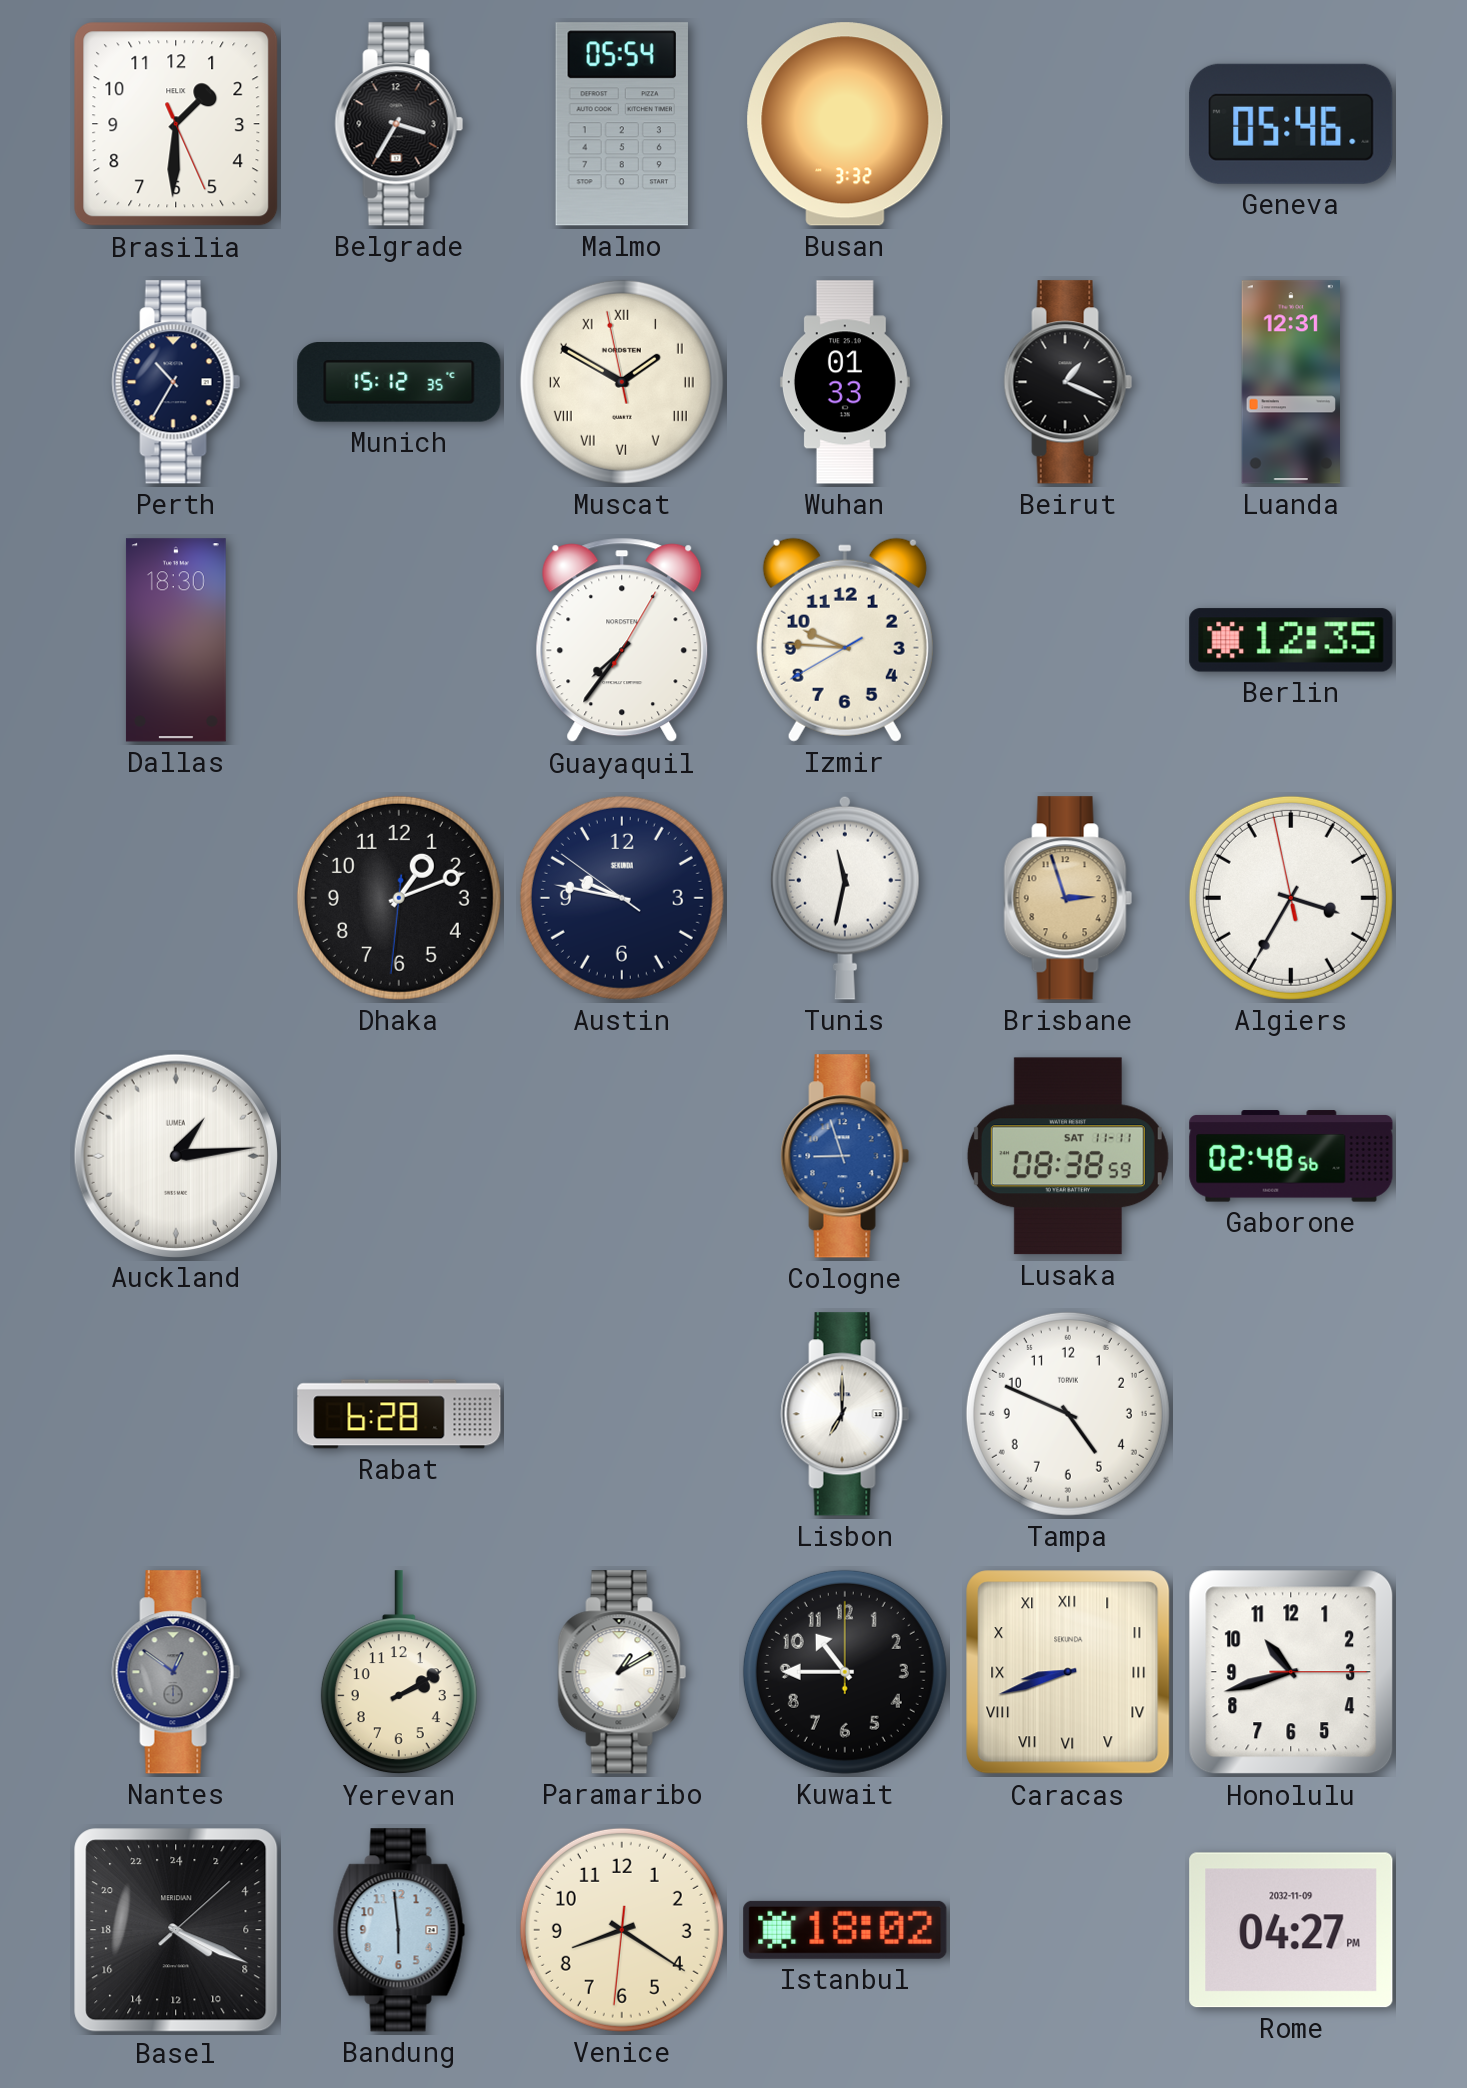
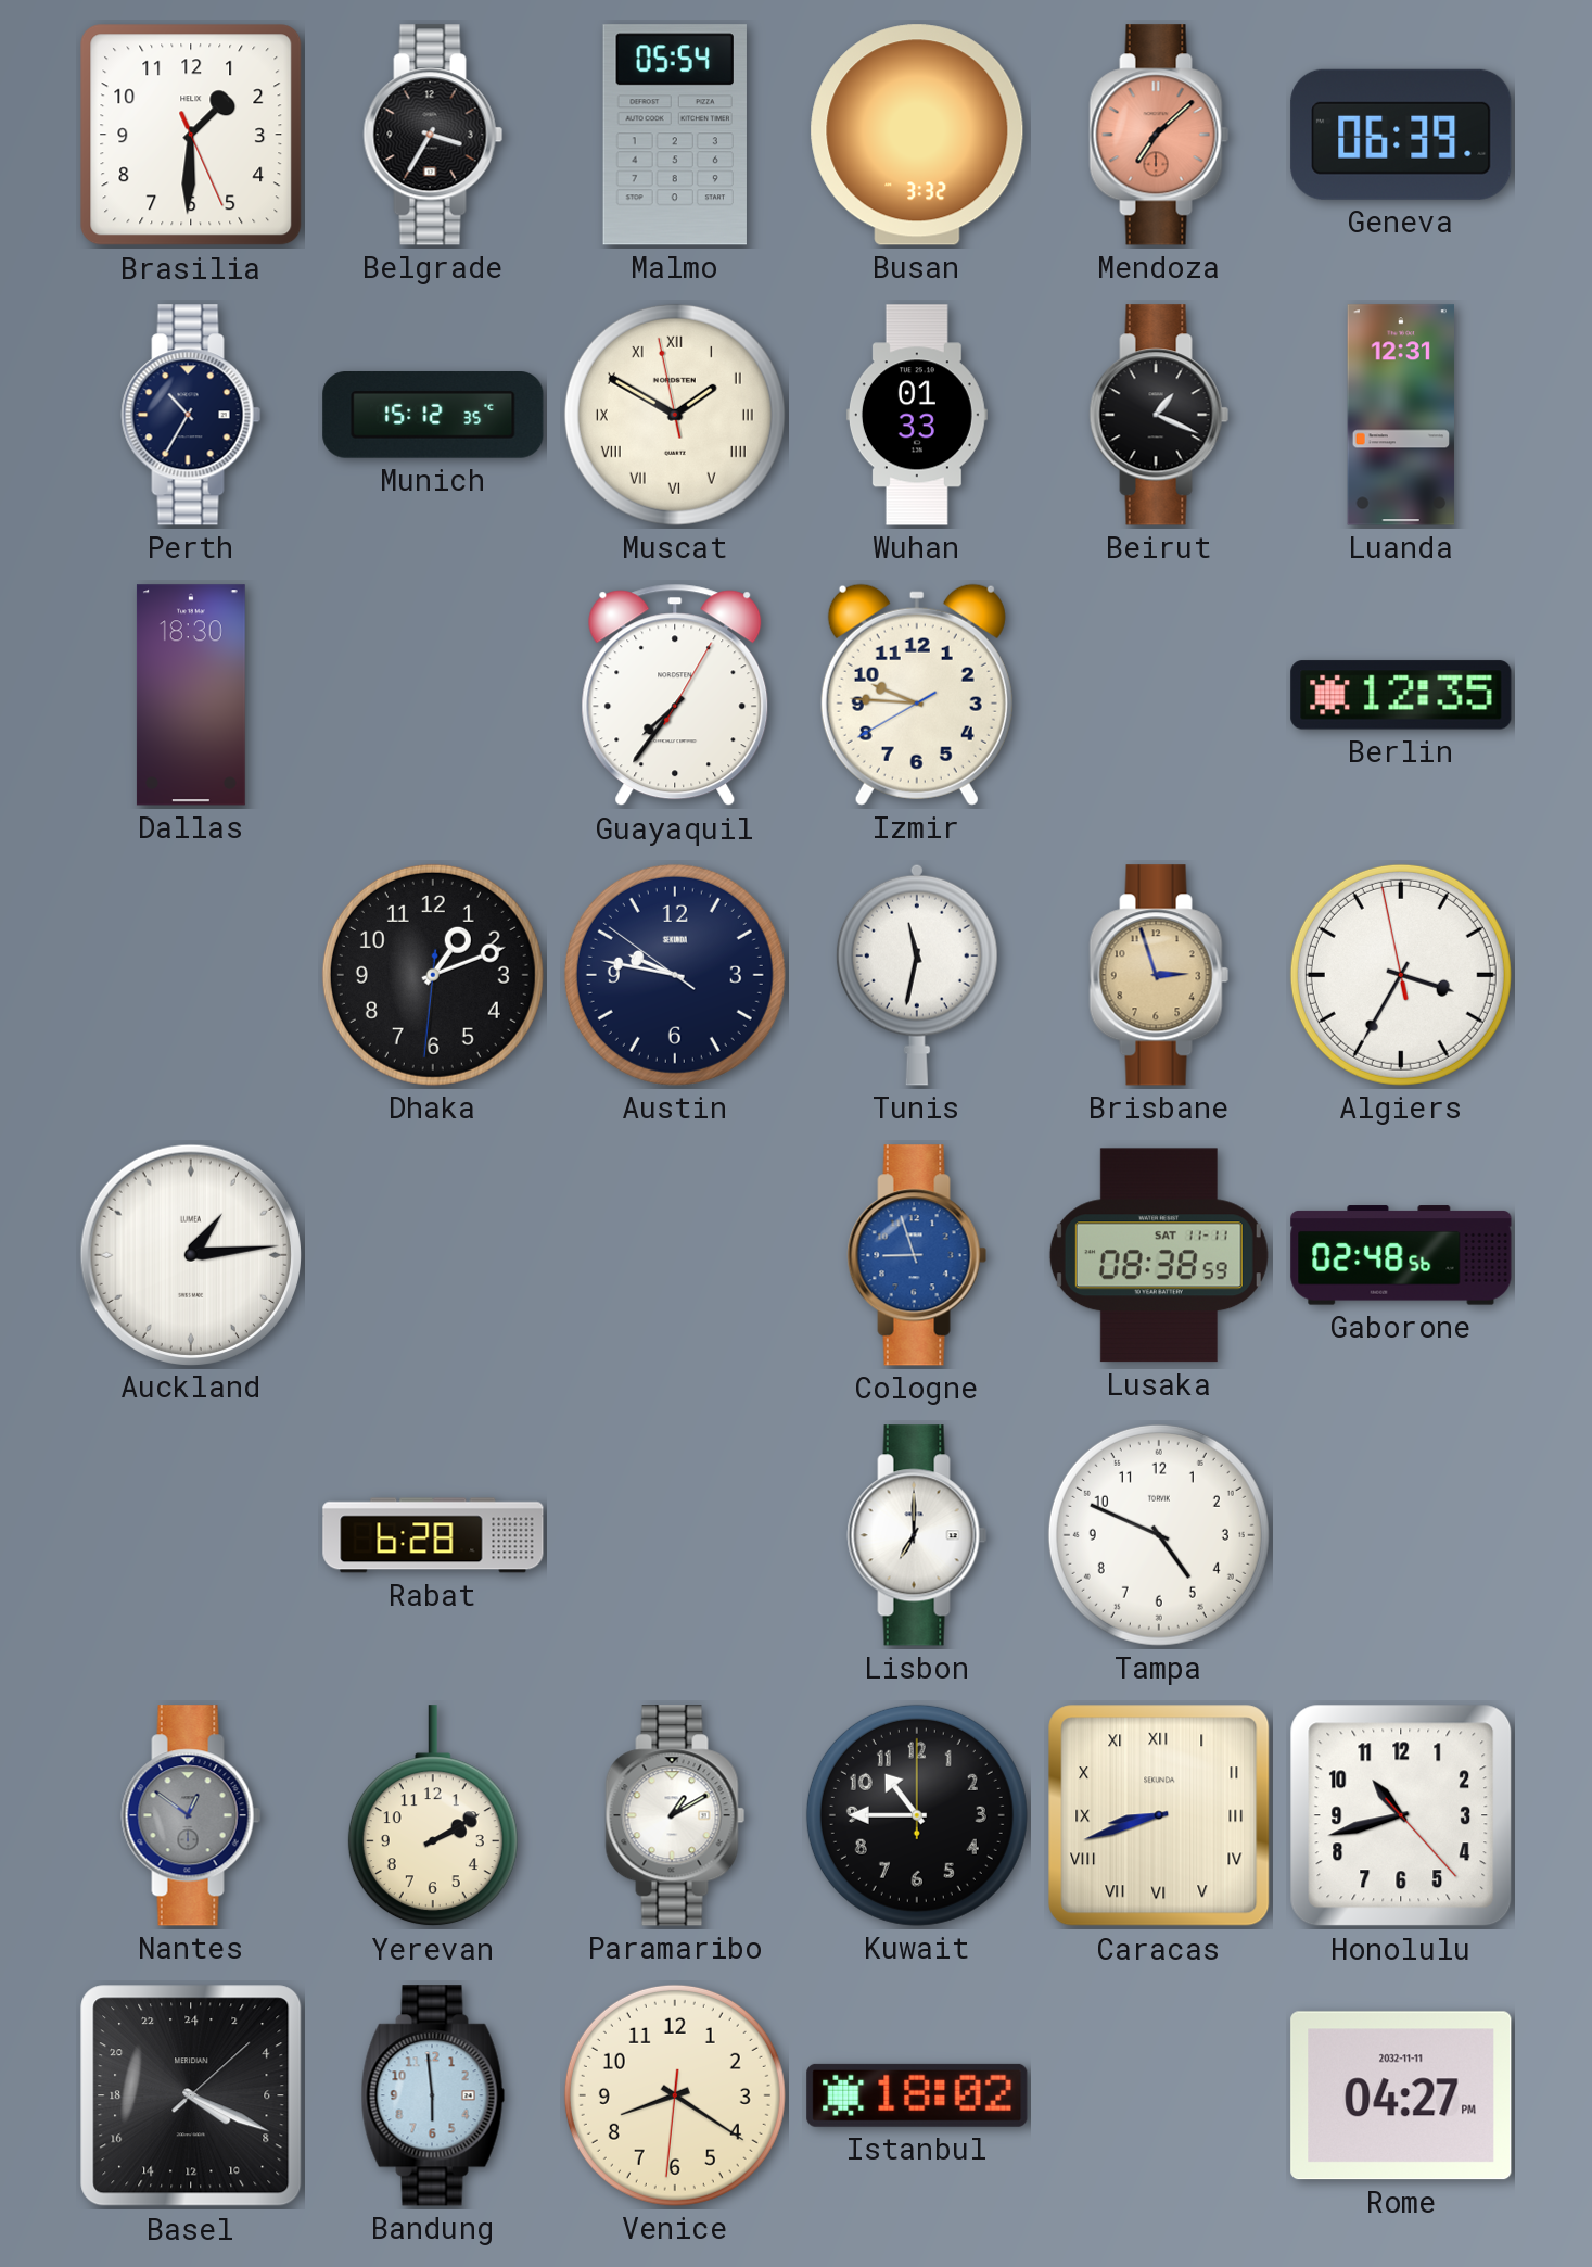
Mendoza: none -> 7:08 (1159, 135)
Geneva: 05:46 -> 06:39 (1401, 135)
Honolulu: 10:42:15 -> 10:42:23 (1401, 1815)
Rome date: 2032-11-09 -> 2032-11-11 (1401, 2095)
